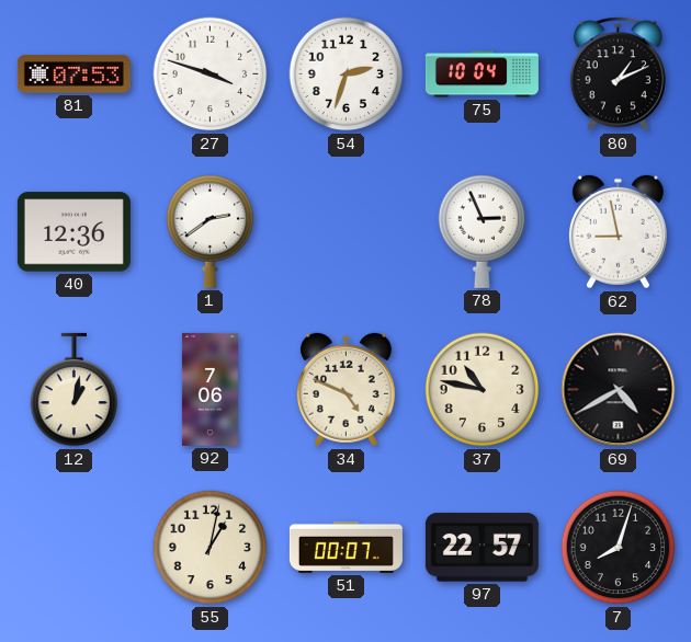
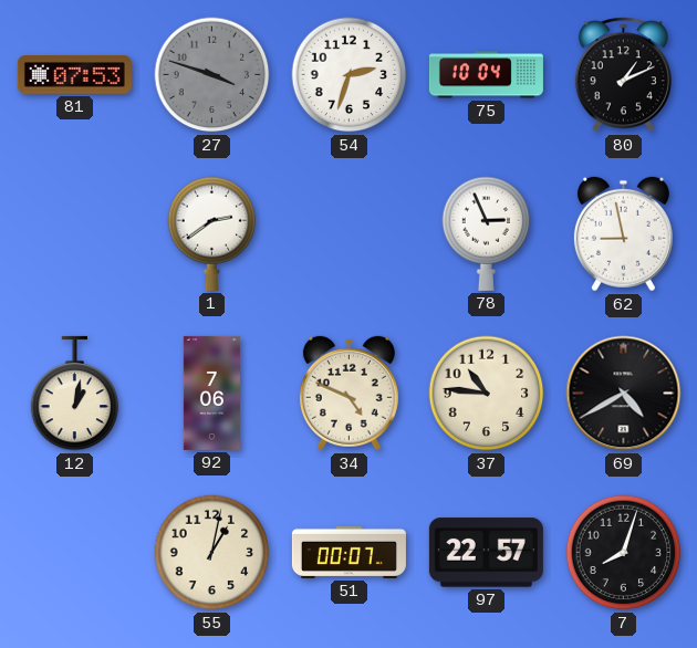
27 dial: white -> grey (212, 75)
40: 12:36 -> none (73, 232)
37: 10:47 -> 10:46 (487, 394)
